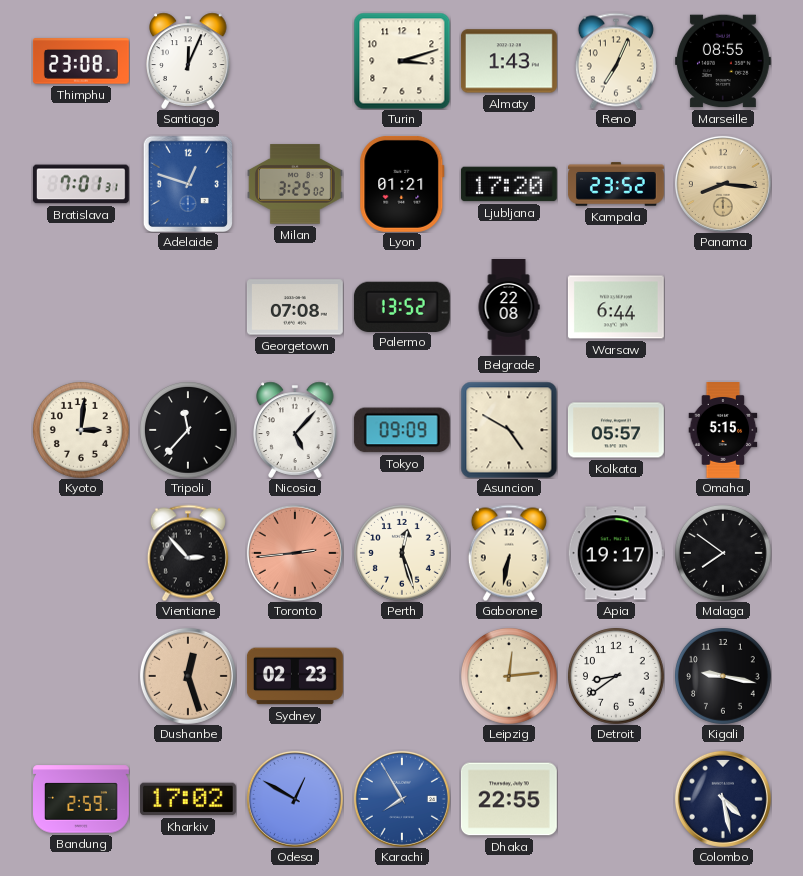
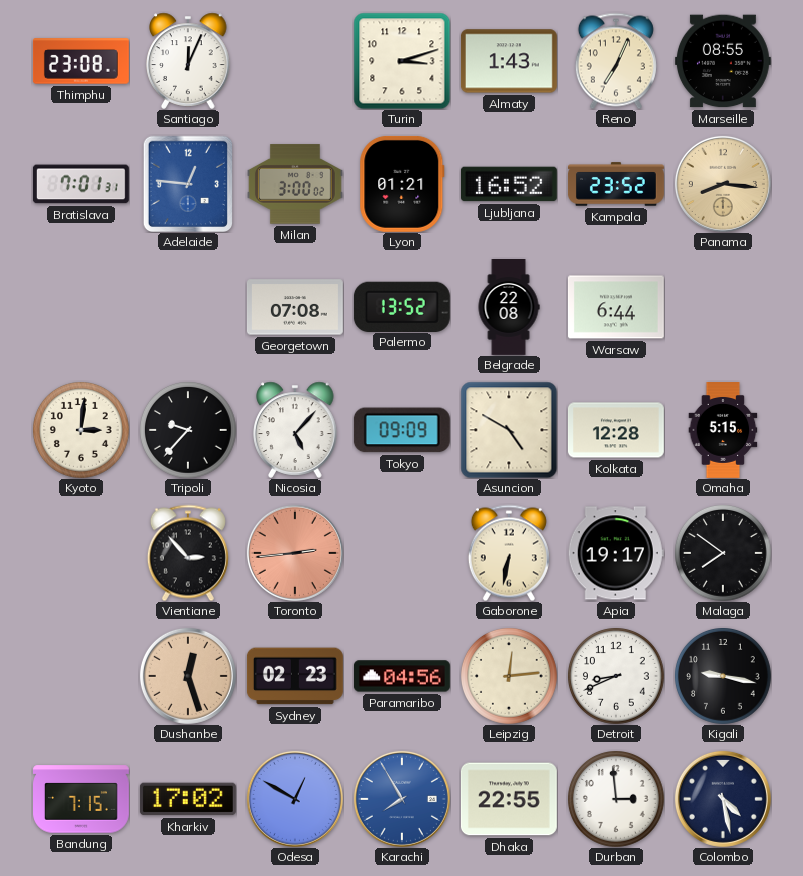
Adelaide: 12:48 -> 12:46 (187, 183)
Milan: 3:25 -> 3:00 (295, 184)
Ljubljana: 17:20 -> 16:52 (509, 184)
Tripoli: 11:37 -> 9:37 (188, 430)
Kolkata: 05:57 -> 12:28 (616, 430)
Perth: 12:27 -> none (402, 553)
Paramaribo: none -> 04:56 (402, 676)
Detroit: 8:39 -> 8:41 (616, 676)
Bandung: 2:59 -> 7:15 (82, 799)
Durban: none -> 2:59 (616, 799)
